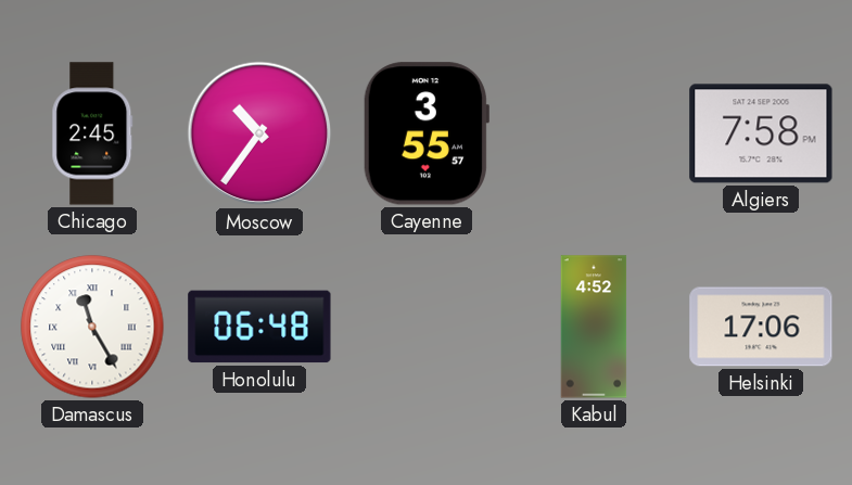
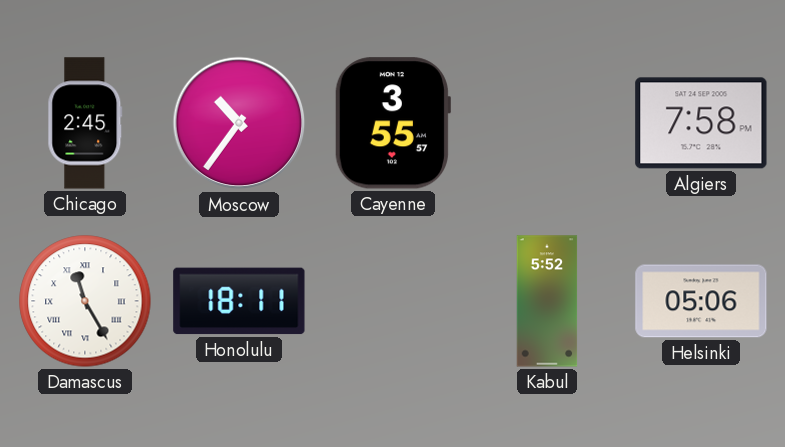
Honolulu: 06:48 -> 18:11 (239, 301)
Kabul: 4:52 -> 5:52 (547, 301)
Helsinki: 17:06 -> 05:06 (701, 301)
